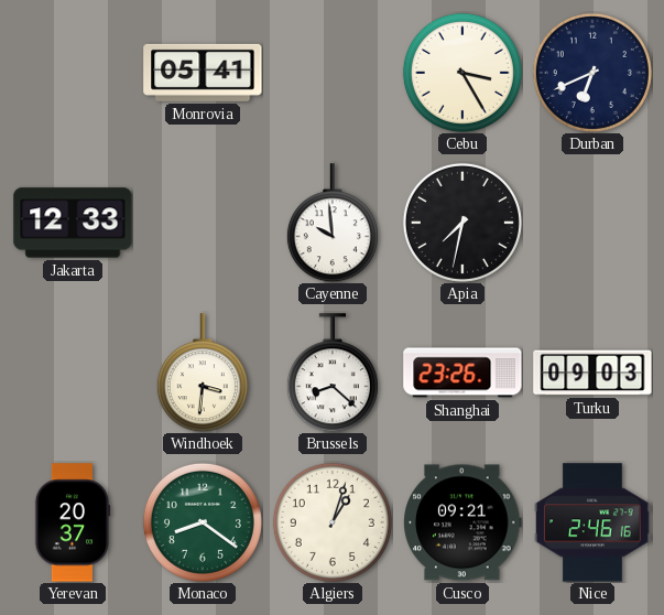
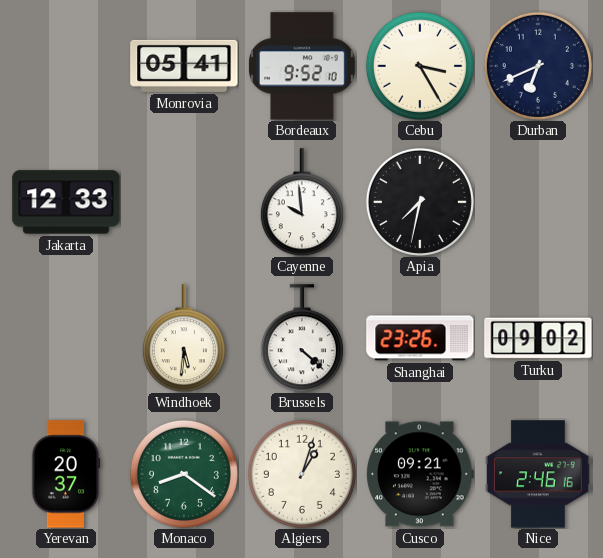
Bordeaux: none -> 9:52 (303, 66)
Windhoek: 3:31 -> 5:31 (184, 338)
Brussels: 8:22 -> 4:22 (302, 338)
Turku: 09:03 -> 09:02 (538, 338)
